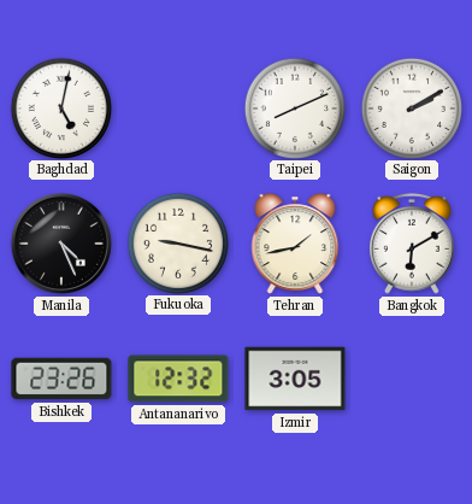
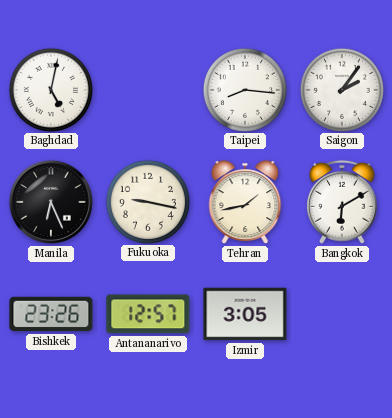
Taipei: 8:11 -> 8:16 (244, 89)
Saigon: 2:10 -> 2:06 (341, 89)
Manila: 4:26 -> 6:26 (51, 202)
Antananarivo: 12:32 -> 12:57 (148, 314)
